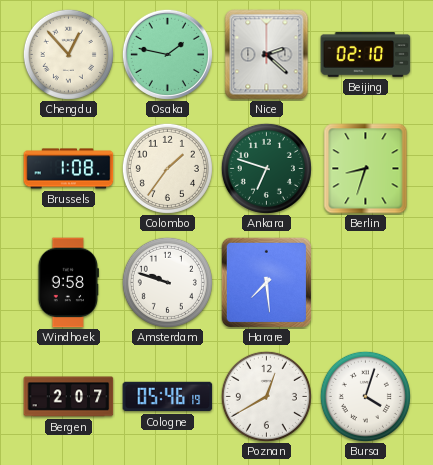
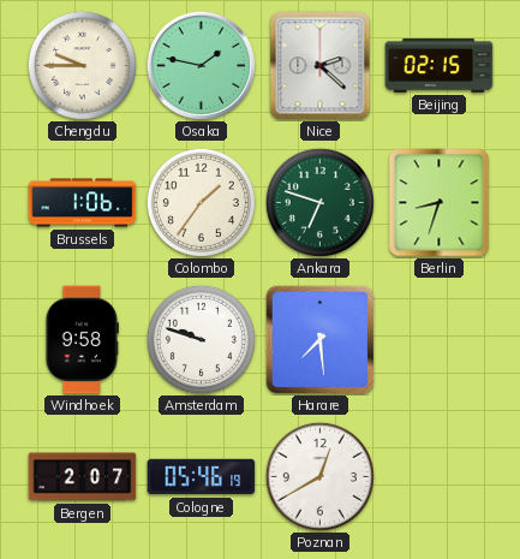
Chengdu: 12:53 -> 9:45 (82, 65)
Beijing: 02:10 -> 02:15 (440, 65)
Brussels: 1:08 -> 1:06 (83, 203)
Bursa: 4:03 -> none (365, 396)
